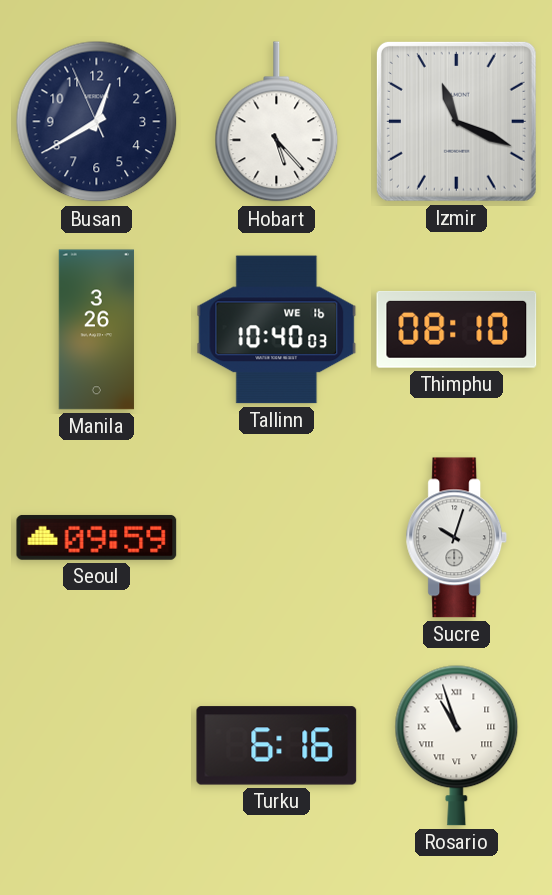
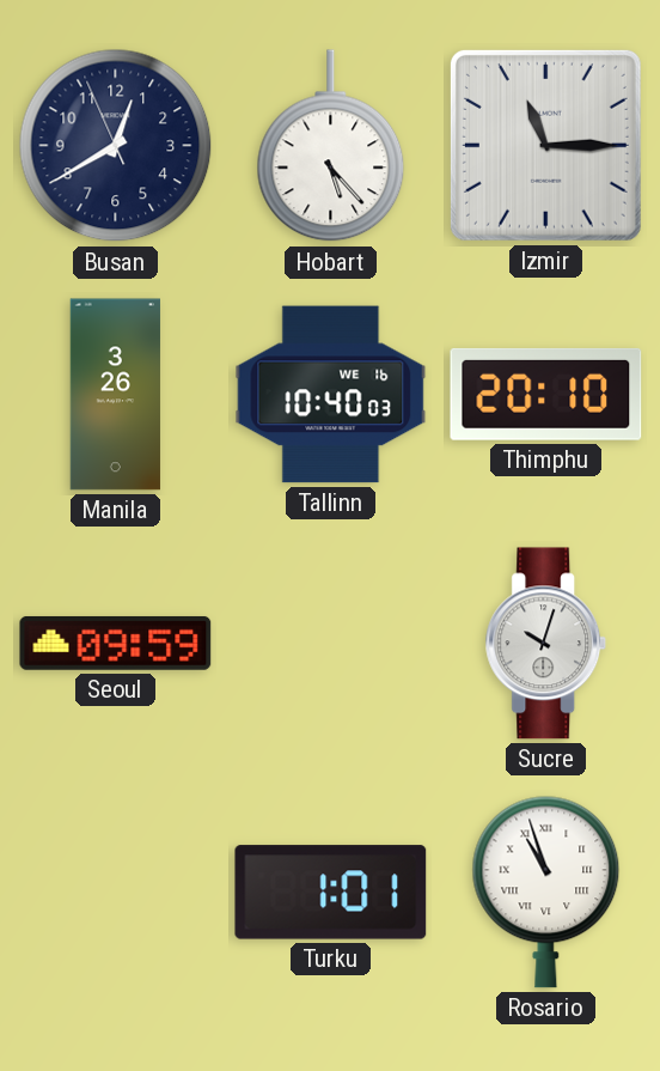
Izmir: 11:19 -> 11:15 (545, 145)
Thimphu: 08:10 -> 20:10 (546, 394)
Turku: 6:16 -> 1:01 (331, 893)
